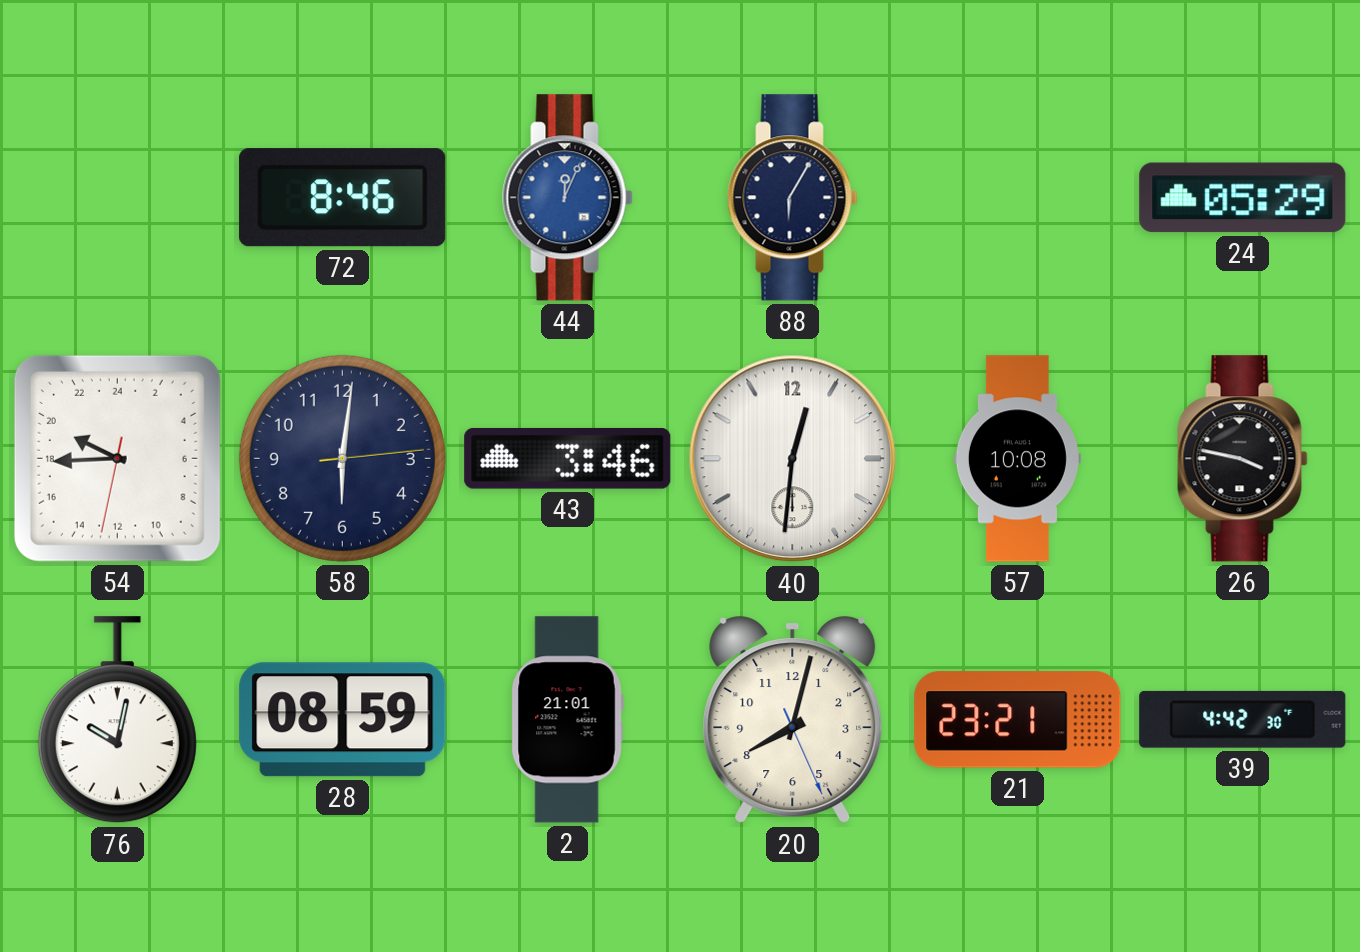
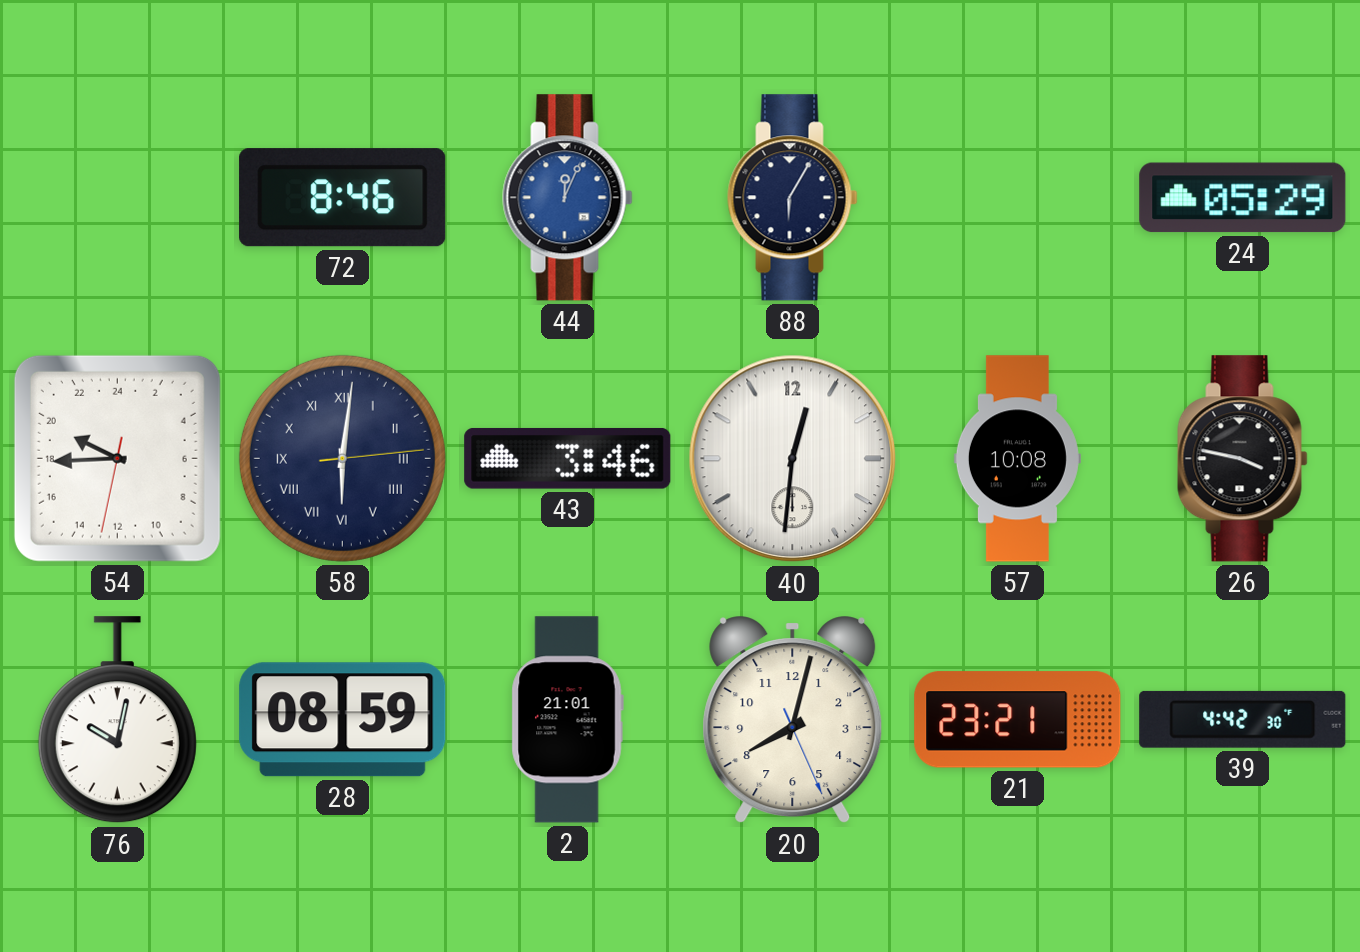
58 numerals: Arabic -> Roman (342, 458)
